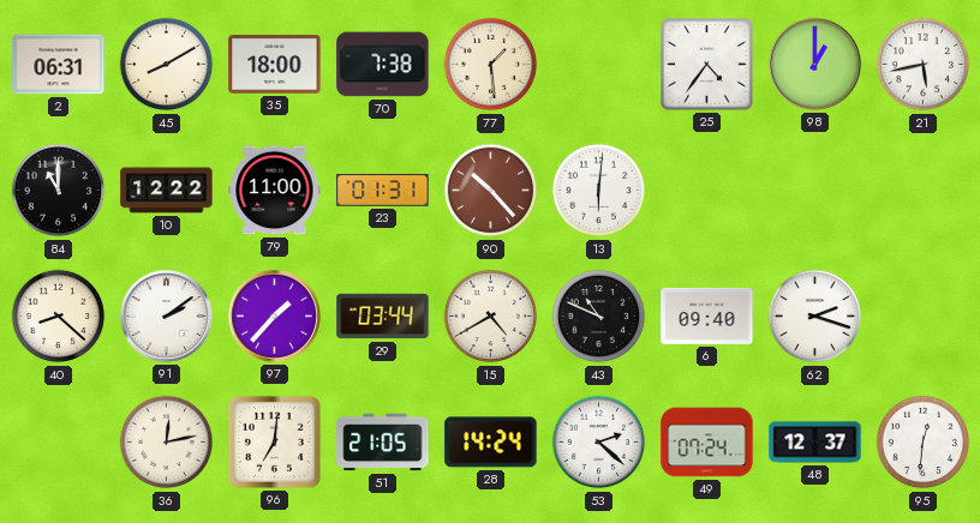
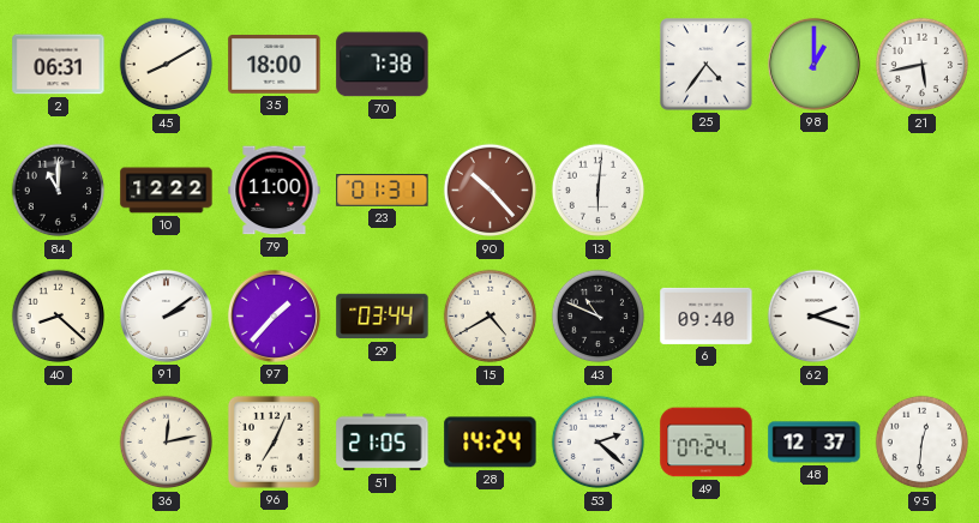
77: 1:29 -> none (491, 65)
96: 7:01 -> 7:04 (274, 441)
